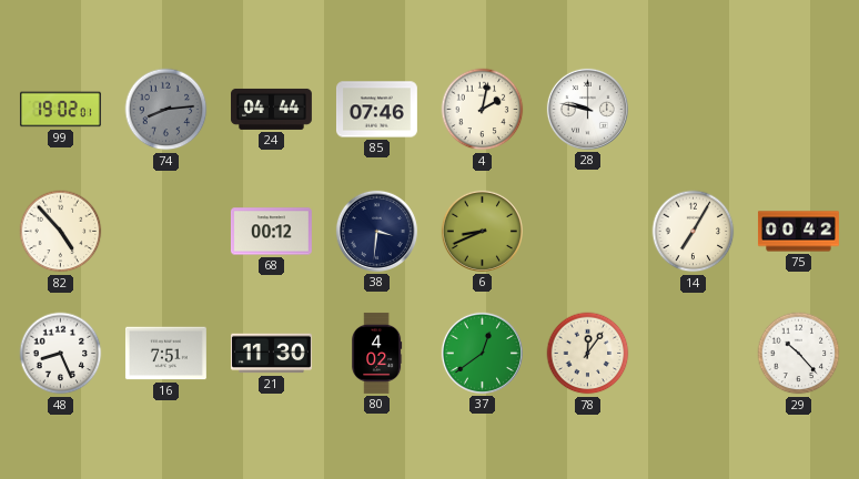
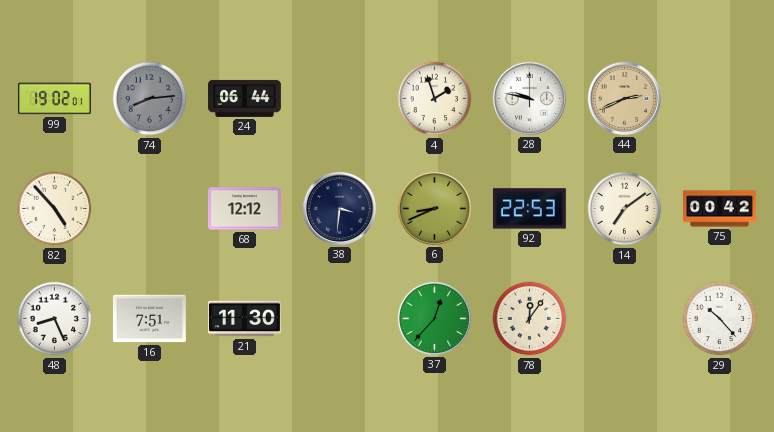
24: 04:44 -> 06:44 (245, 98)
85: 07:46 -> none (376, 110)
4: 2:02 -> 1:57 (435, 99)
44: none -> 2:41 (624, 98)
68: 00:12 -> 12:12 (244, 209)
92: none -> 22:53 (529, 209)
14: 7:05 -> 7:09 (625, 209)
80: 4:02 -> none (377, 353)
37: 12:39 -> 12:37 (434, 318)
